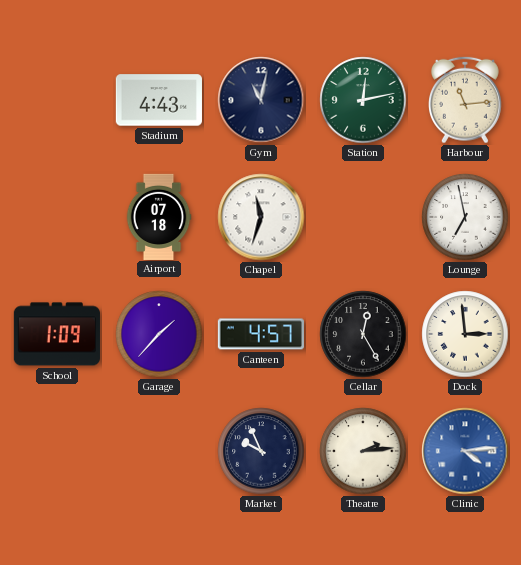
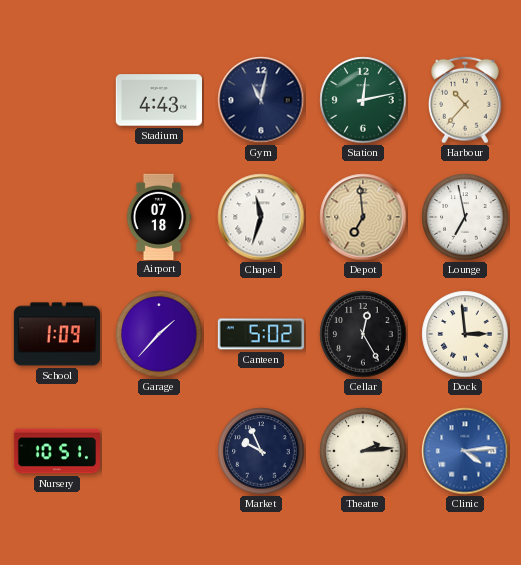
Harbour: 11:14 -> 10:37 (466, 100)
Depot: none -> 6:59 (363, 217)
Canteen: 4:57 -> 5:02 (261, 334)
Nursery: none -> 10:51 (56, 451)
